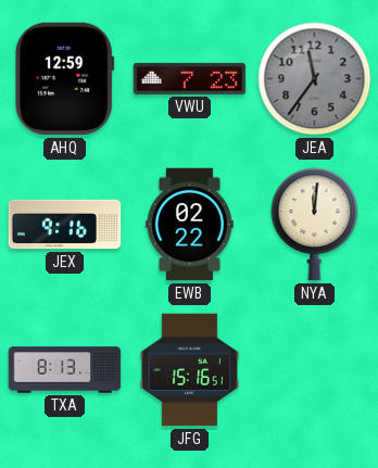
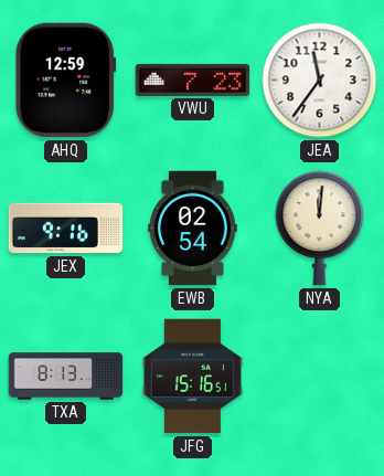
JEA dial: grey -> white (320, 81)
EWB: 02:22 -> 02:54 (193, 229)
